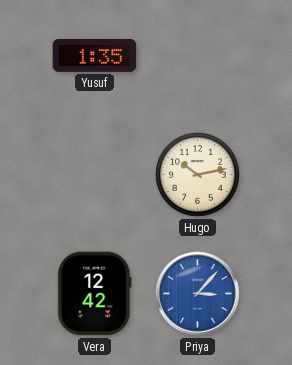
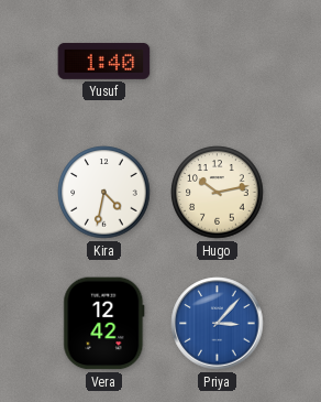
Yusuf: 1:35 -> 1:40 (104, 61)
Kira: none -> 4:32 (104, 193)
